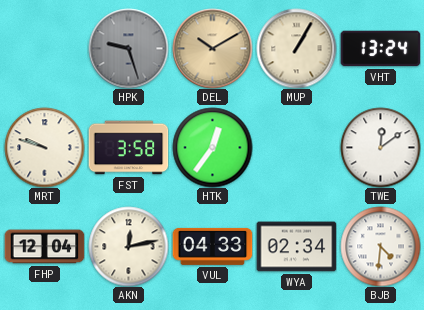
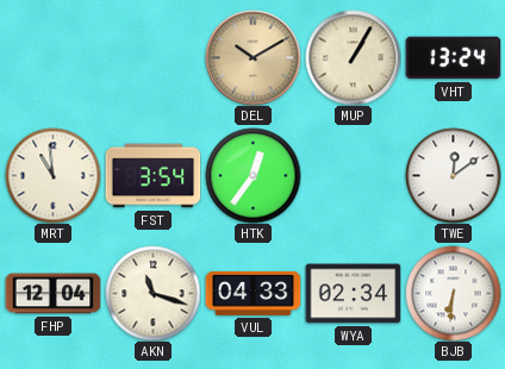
HPK: 9:27 -> none (128, 48)
MRT: 9:48 -> 10:59 (52, 175)
FST: 3:58 -> 3:54 (152, 176)
AKN: 12:13 -> 11:18 (152, 293)
BJB: 4:31 -> 6:31 (453, 293)
